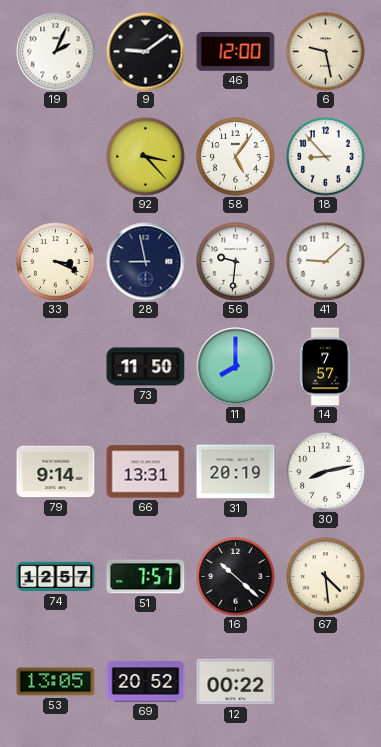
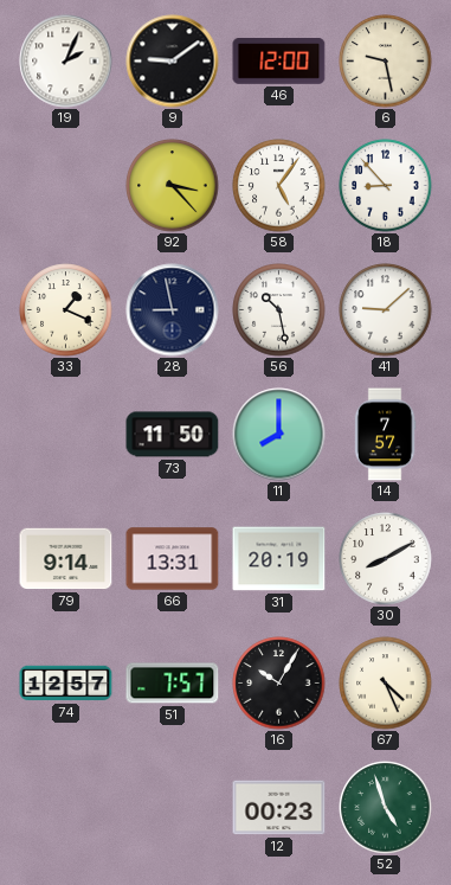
33: 3:19 -> 1:19 (66, 310)
56: 9:31 -> 10:28 (279, 310)
30: 8:13 -> 8:10 (386, 559)
16: 10:22 -> 10:05 (279, 684)
67: 4:29 -> 4:26 (386, 684)
53: 13:05 -> none (56, 682)
69: 20:52 -> none (146, 682)
12: 00:22 -> 00:23 (279, 808)
52: none -> 4:57 (386, 808)
